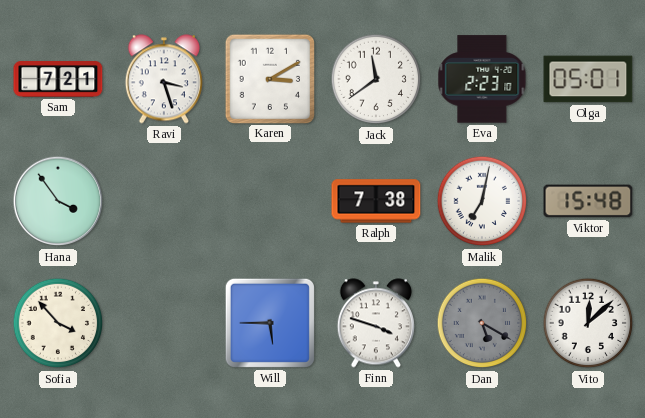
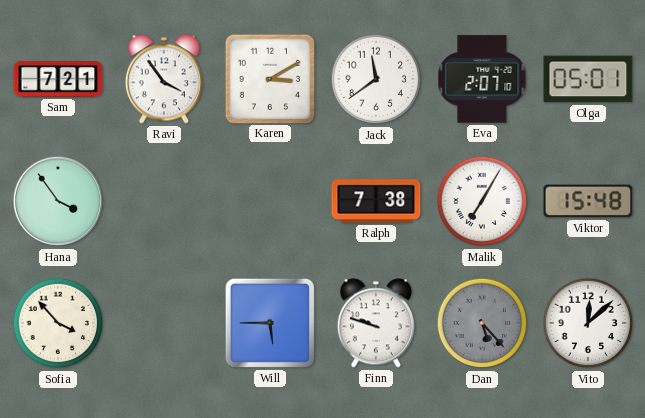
Ravi: 3:27 -> 3:54 (164, 79)
Eva: 2:23 -> 2:07 (482, 79)
Malik: 7:02 -> 7:05 (482, 201)
Finn: 3:48 -> 9:48 (376, 323)
Dan: 5:20 -> 5:23 (482, 323)
